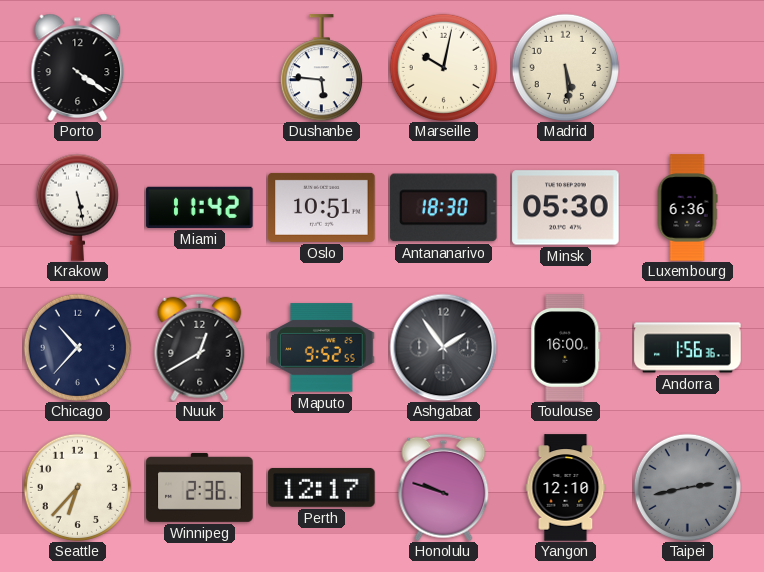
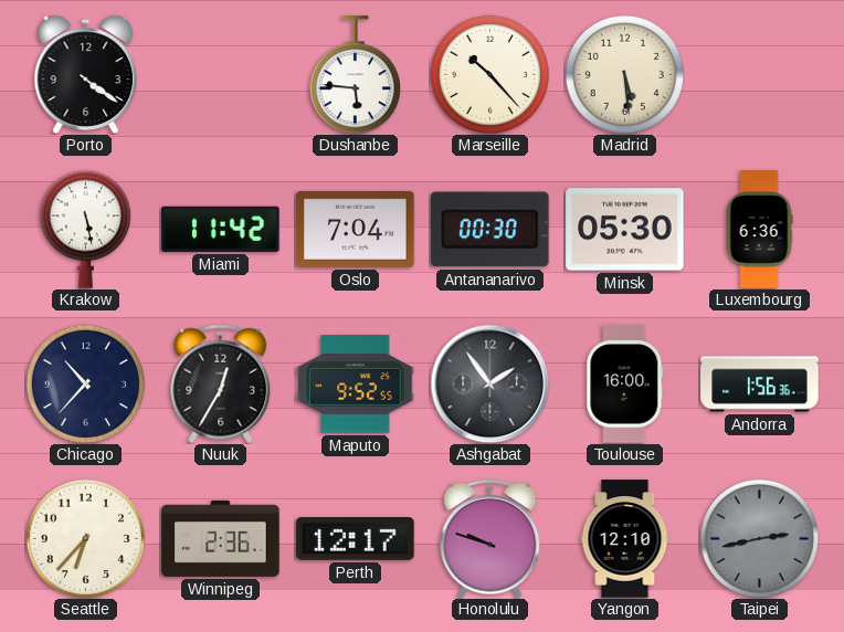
Marseille: 10:02 -> 10:23 (489, 74)
Oslo: 10:51 -> 7:04 (356, 229)
Antananarivo: 18:30 -> 00:30 (490, 230)
Nuuk: 12:40 -> 12:35 (221, 383)
